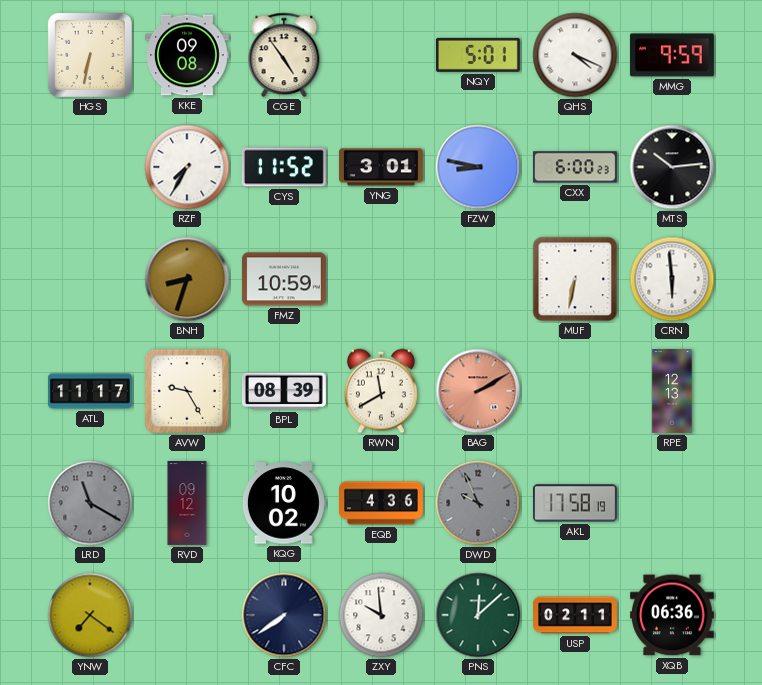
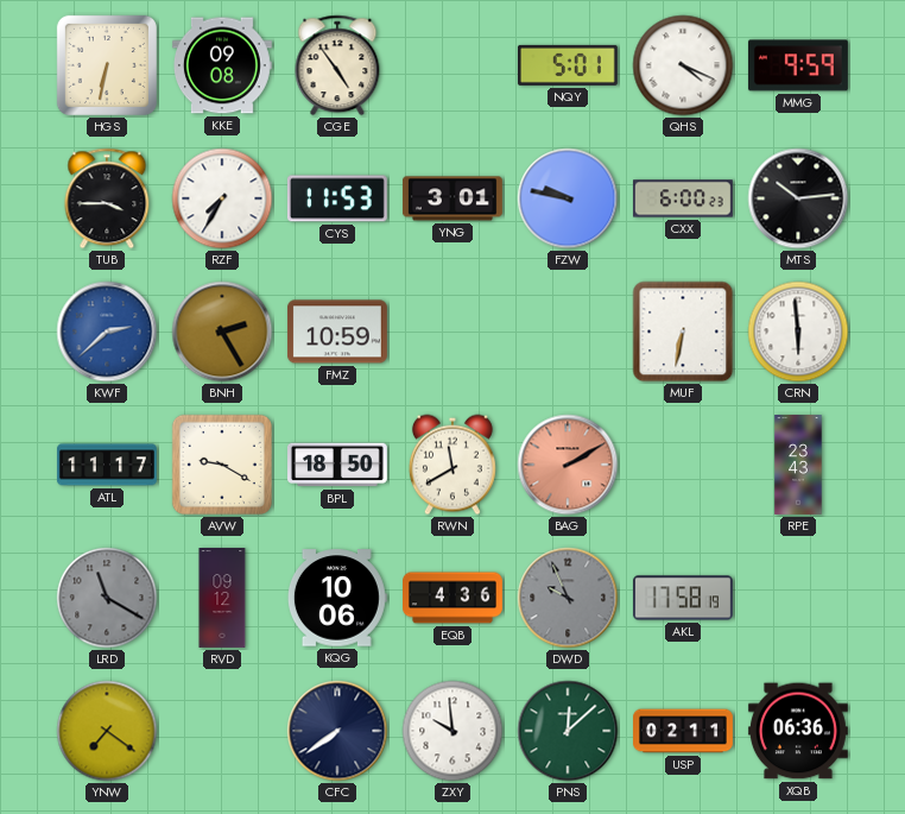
TUB: none -> 3:45 (107, 198)
CYS: 11:52 -> 11:53 (337, 198)
FZW: 8:47 -> 9:47 (568, 198)
KWF: none -> 2:38 (107, 332)
BNH: 8:33 -> 2:25 (222, 332)
AVW: 9:25 -> 9:20 (222, 465)
BPL: 08:39 -> 18:50 (337, 465)
RPE: 12:13 -> 23:43 (798, 466)
KQG: 10:02 -> 10:06 (337, 598)
